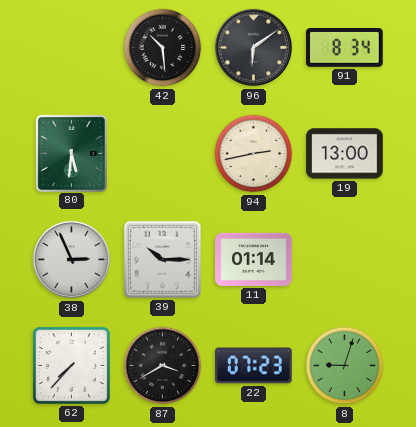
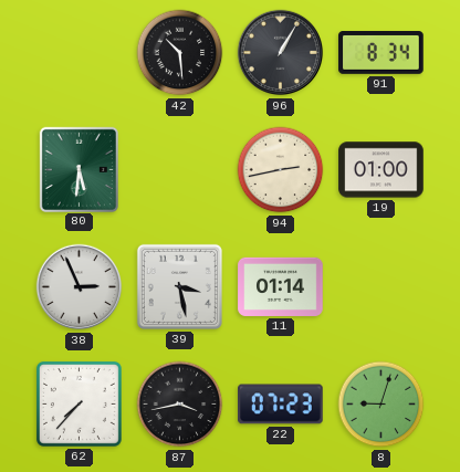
96: 6:09 -> 1:05 (281, 53)
19: 13:00 -> 01:00 (381, 170)
39: 10:15 -> 3:28 (179, 286)
87: 3:40 -> 3:43 (180, 405)
